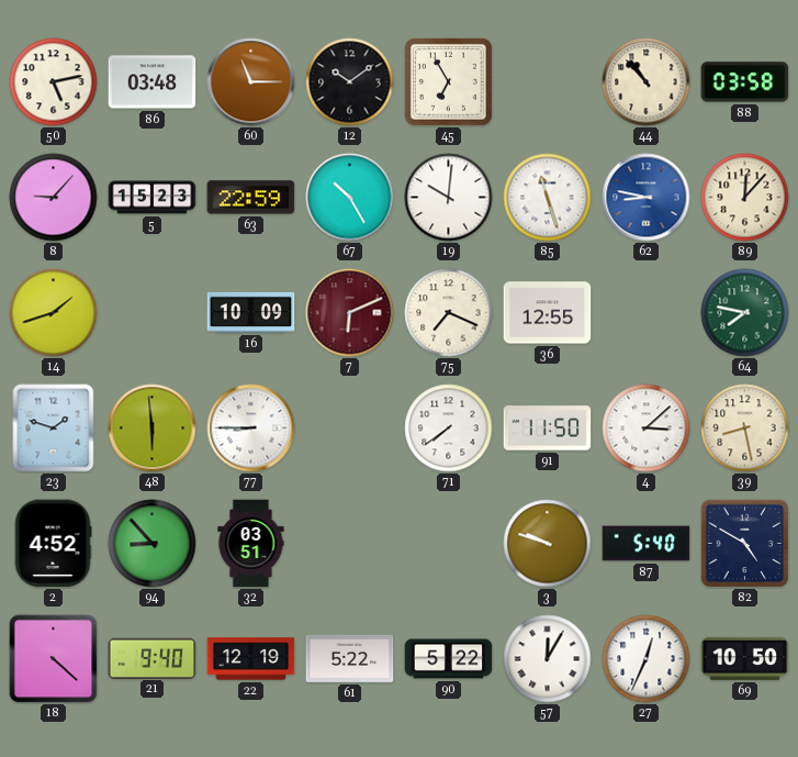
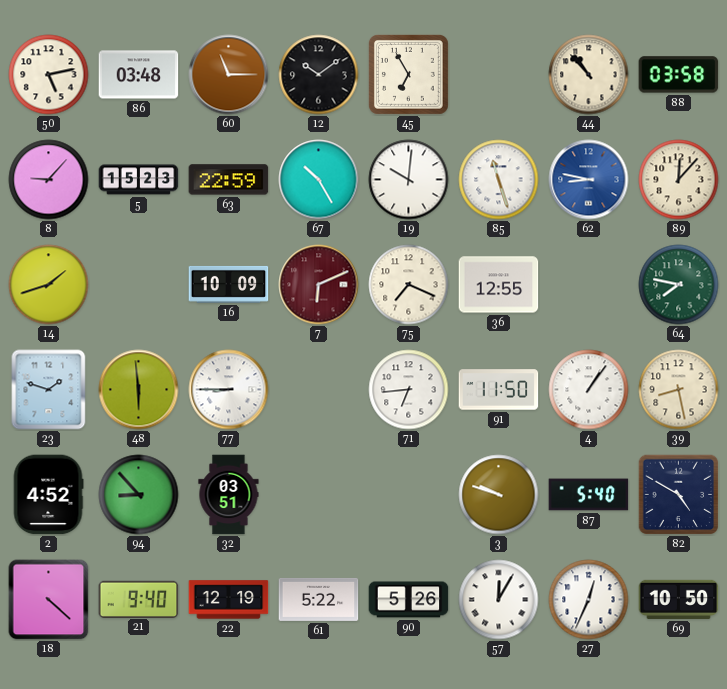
71: 7:39 -> 6:44 (409, 390)
4: 3:08 -> 1:06 (589, 390)
90: 5:22 -> 5:26 (409, 600)
